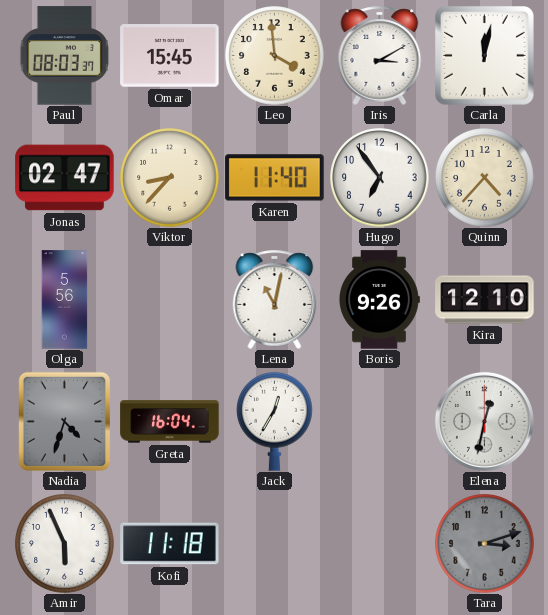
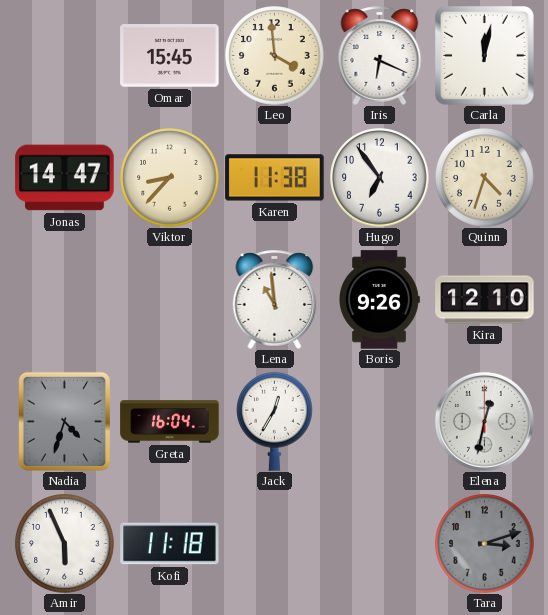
Paul: 08:03 -> none (64, 56)
Iris: 3:10 -> 6:19 (380, 55)
Jonas: 02:47 -> 14:47 (65, 178)
Karen: 11:40 -> 11:38 (275, 178)
Quinn: 4:37 -> 4:33 (485, 178)
Olga: 5:56 -> none (65, 300)
Lena: 11:02 -> 10:59 (275, 299)
